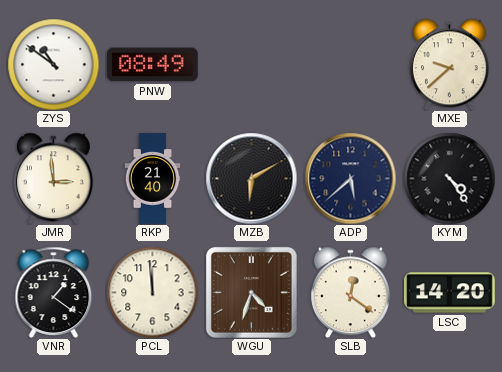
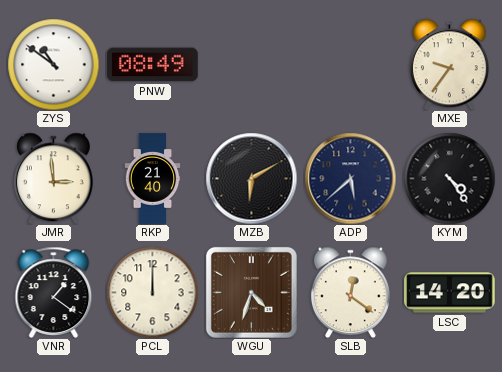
MXE: 9:38 -> 9:36 (449, 64)
PCL: 11:59 -> 12:00 (152, 292)
